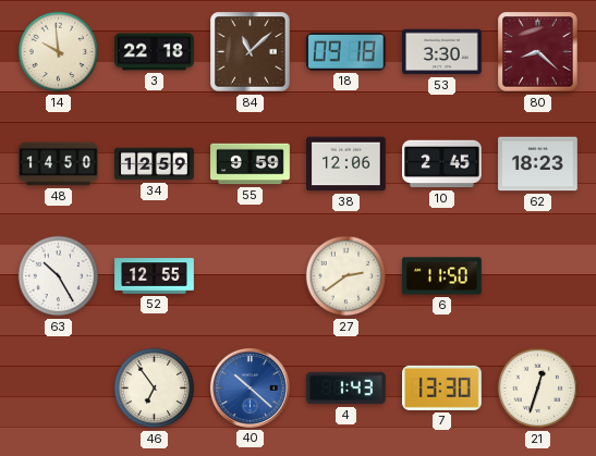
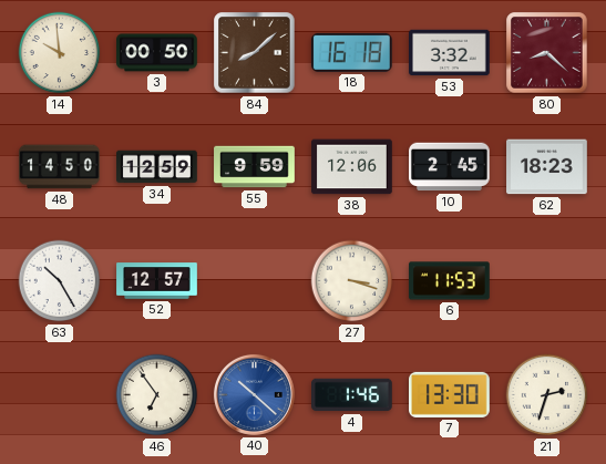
3: 22:18 -> 00:50 (157, 53)
84: 11:08 -> 8:08 (255, 53)
18: 09:18 -> 16:18 (351, 52)
53: 3:30 -> 3:32 (450, 53)
52: 12:55 -> 12:57 (157, 281)
27: 2:39 -> 3:18 (352, 281)
6: 11:50 -> 11:53 (450, 281)
4: 1:43 -> 1:46 (352, 395)
21: 12:33 -> 2:33 (547, 395)
